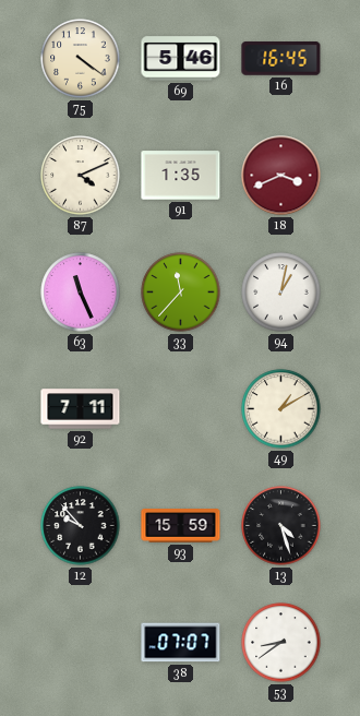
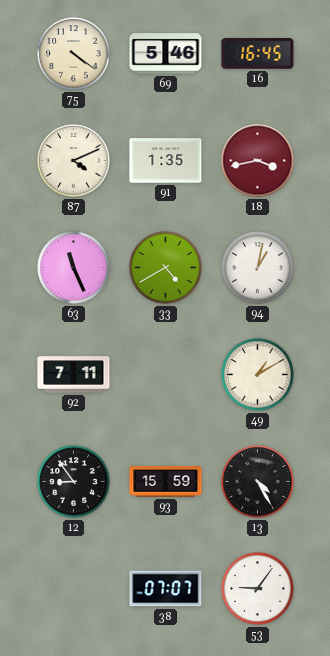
18: 3:41 -> 3:43 (258, 161)
33: 11:37 -> 4:40 (166, 268)
12: 9:53 -> 8:54 (74, 482)
13: 4:27 -> 4:25 (258, 482)
53: 8:39 -> 9:06 (258, 589)
